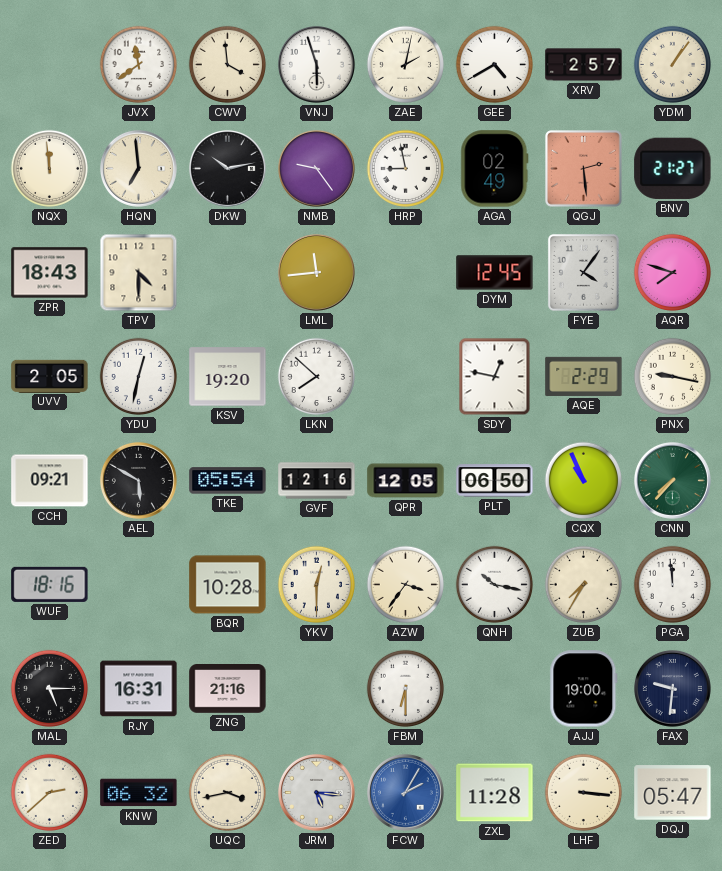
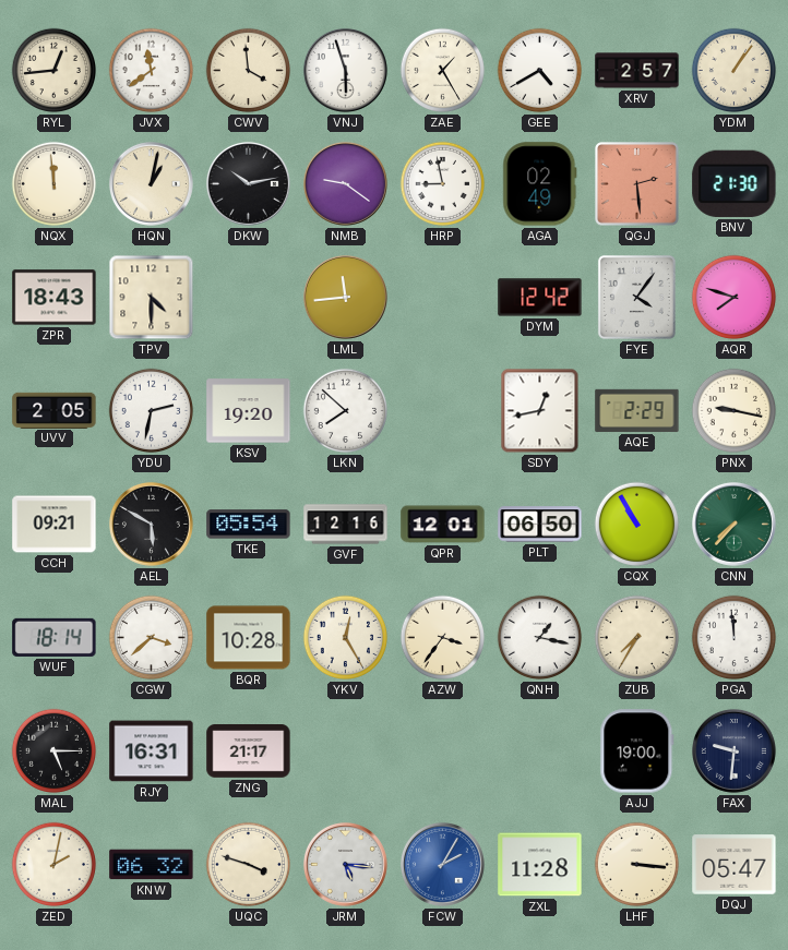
RYL: none -> 12:44 (55, 71)
ZAE: 2:02 -> 1:25 (443, 71)
HQN: 6:59 -> 1:02 (151, 183)
NMB: 9:24 -> 9:21 (345, 183)
BNV: 21:27 -> 21:30 (735, 183)
DYM: 12:45 -> 12:42 (540, 298)
YDU: 12:32 -> 2:32 (152, 411)
SDY: 12:47 -> 12:43 (540, 411)
QPR: 12:05 -> 12:01 (443, 525)
CQX: 10:56 -> 10:55 (637, 525)
WUF: 18:16 -> 18:14 (55, 637)
CGW: none -> 3:38 (152, 638)
YKV: 12:30 -> 12:25 (346, 638)
QNH: 10:17 -> 1:17 (540, 638)
ZNG: 21:16 -> 21:17 (249, 751)
FBM: 6:30 -> none (406, 689)
ZED: 2:38 -> 2:02 (55, 865)
UQC: 3:43 -> 3:48 (249, 865)
